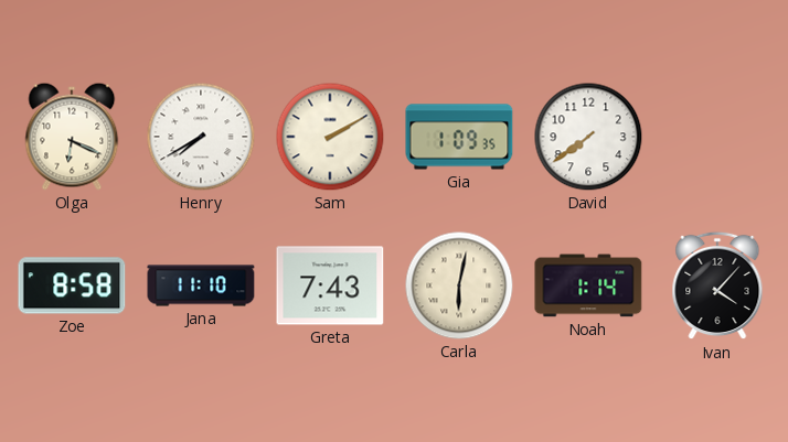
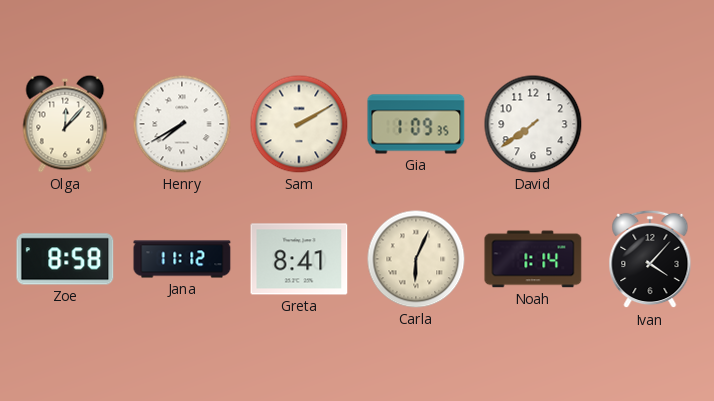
Olga: 6:19 -> 12:07 (65, 124)
Jana: 11:10 -> 11:12 (182, 259)
Greta: 7:43 -> 8:41 (299, 259)
Carla: 6:02 -> 6:04 (416, 259)
